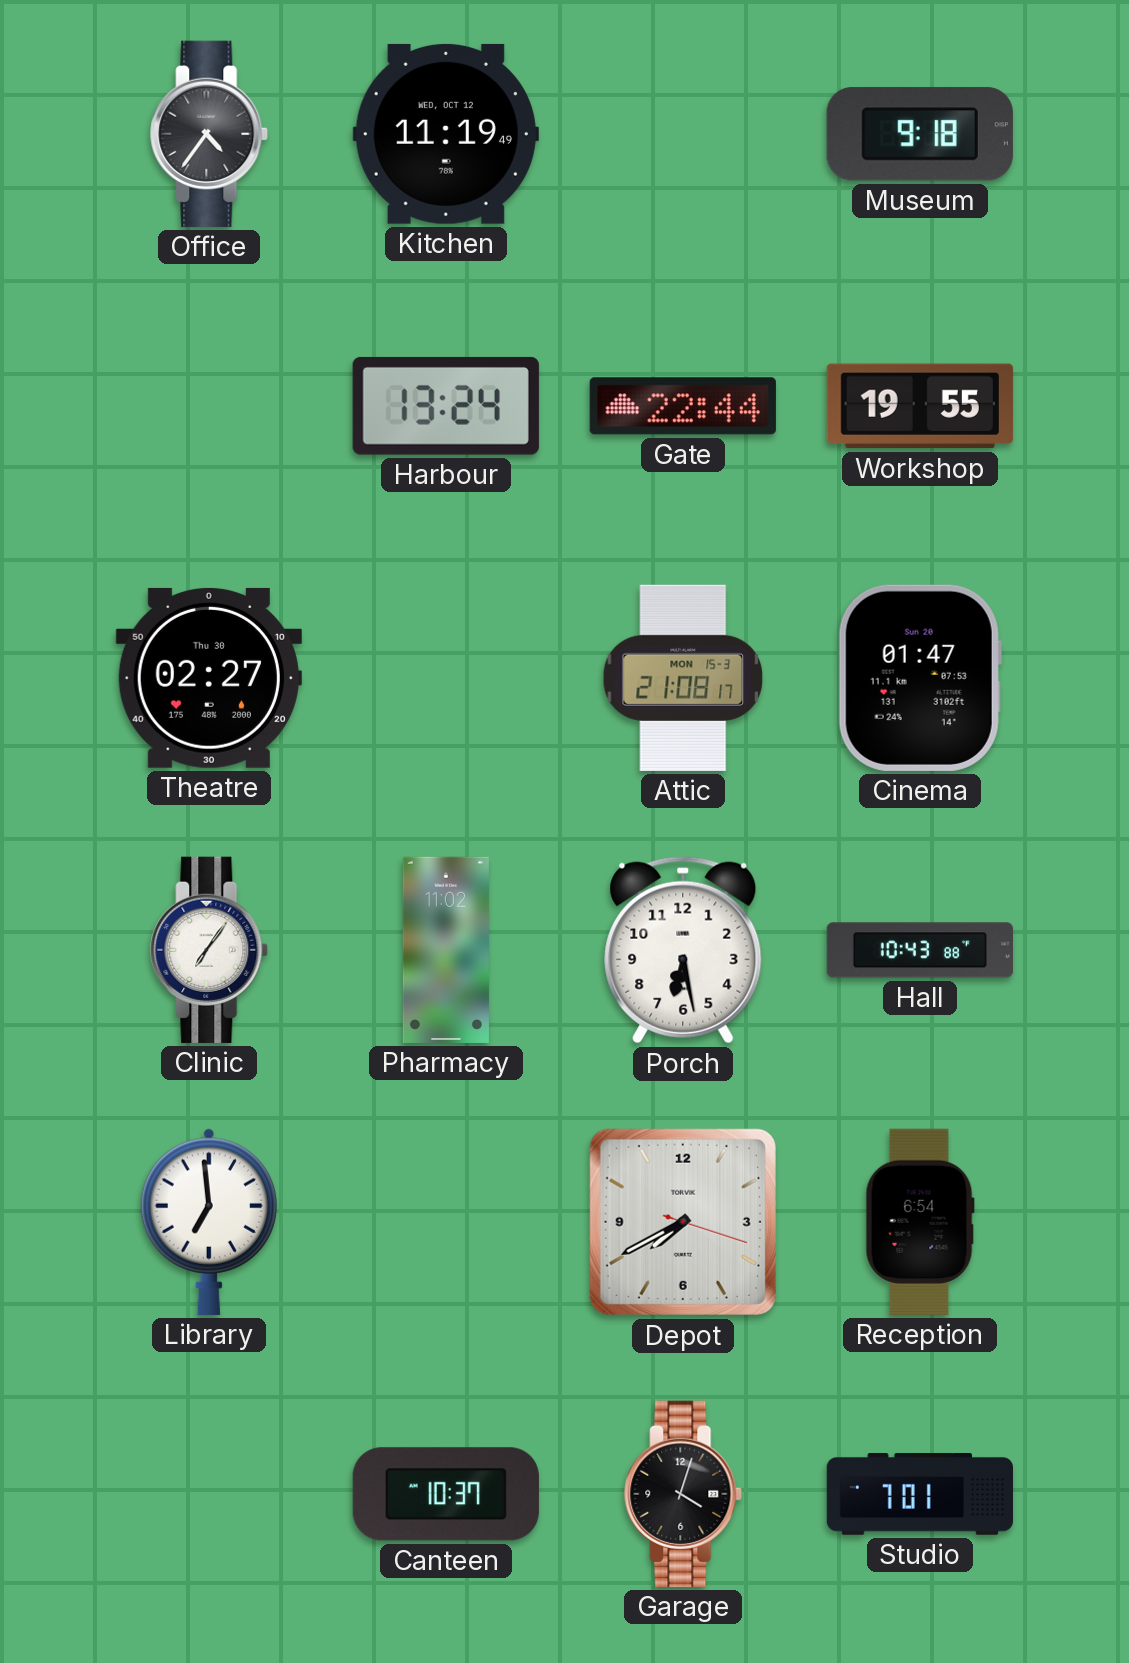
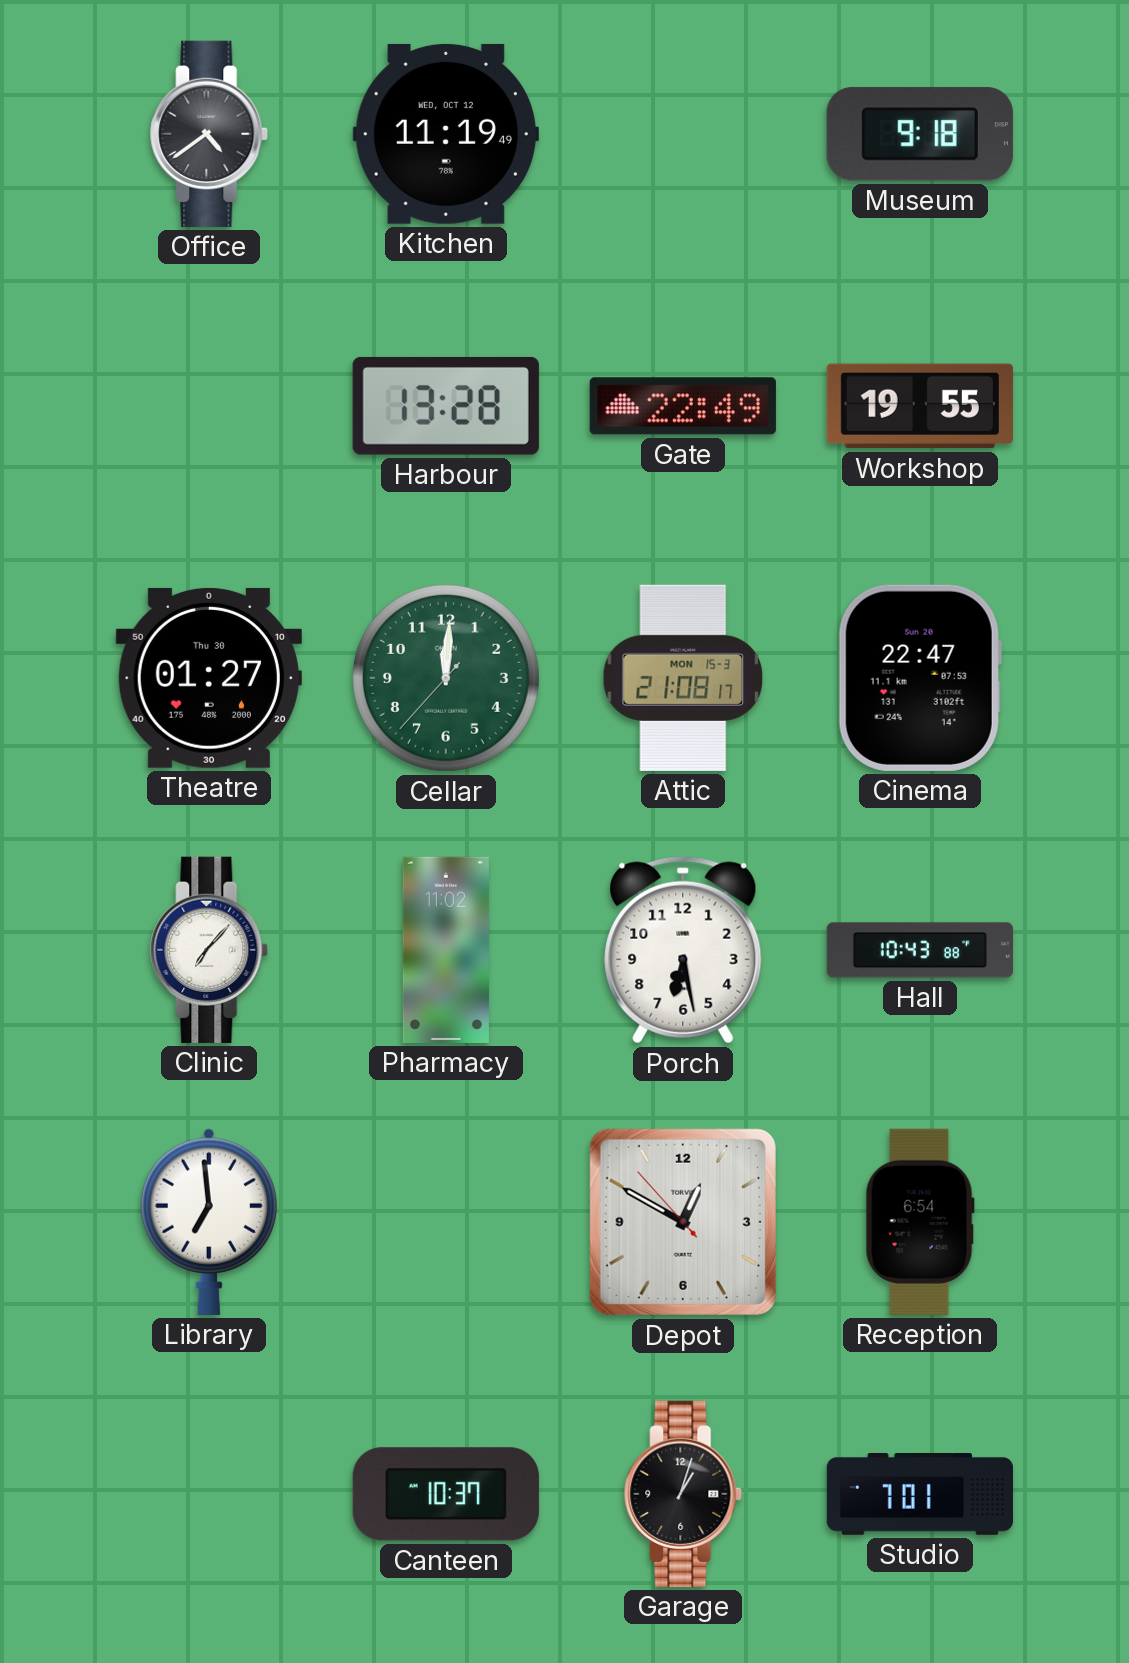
Office: 4:36 -> 4:39 (210, 134)
Harbour: 13:24 -> 13:28 (446, 406)
Gate: 22:44 -> 22:49 (683, 406)
Theatre: 02:27 -> 01:27 (209, 678)
Cellar: none -> 12:00 (446, 678)
Cinema: 01:47 -> 22:47 (920, 678)
Clinic: 7:06 -> 7:07 (210, 950)
Depot: 7:40 -> 12:49 (683, 1222)
Garage: 4:03 -> 1:03 (684, 1494)
